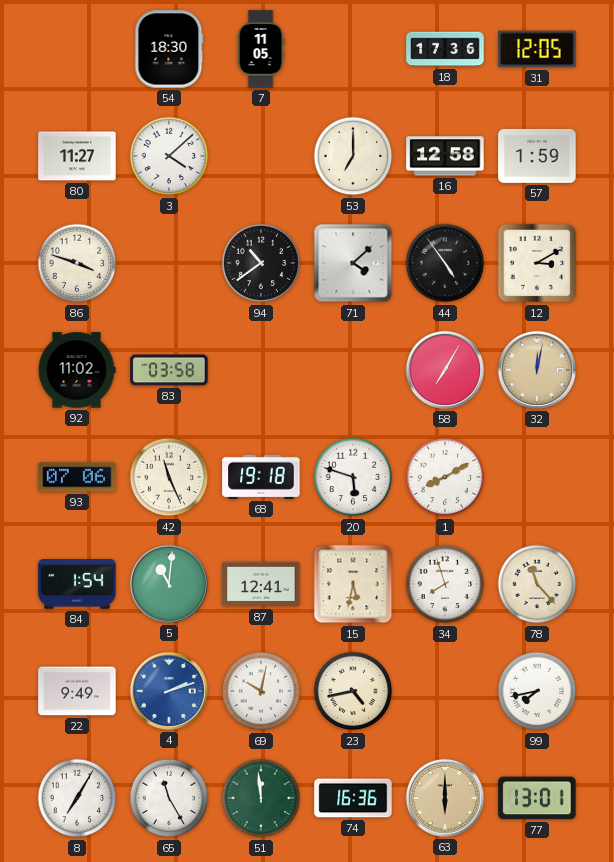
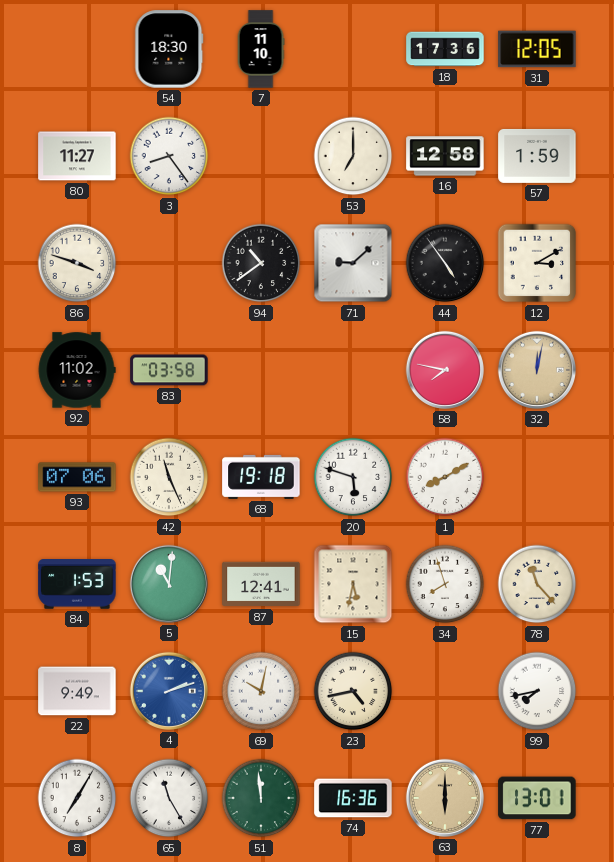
7: 11:05 -> 11:10 (261, 49)
3: 4:08 -> 8:24 (169, 156)
71: 4:08 -> 9:08 (353, 263)
58: 7:05 -> 7:47 (445, 370)
84: 1:54 -> 1:53 (77, 584)
